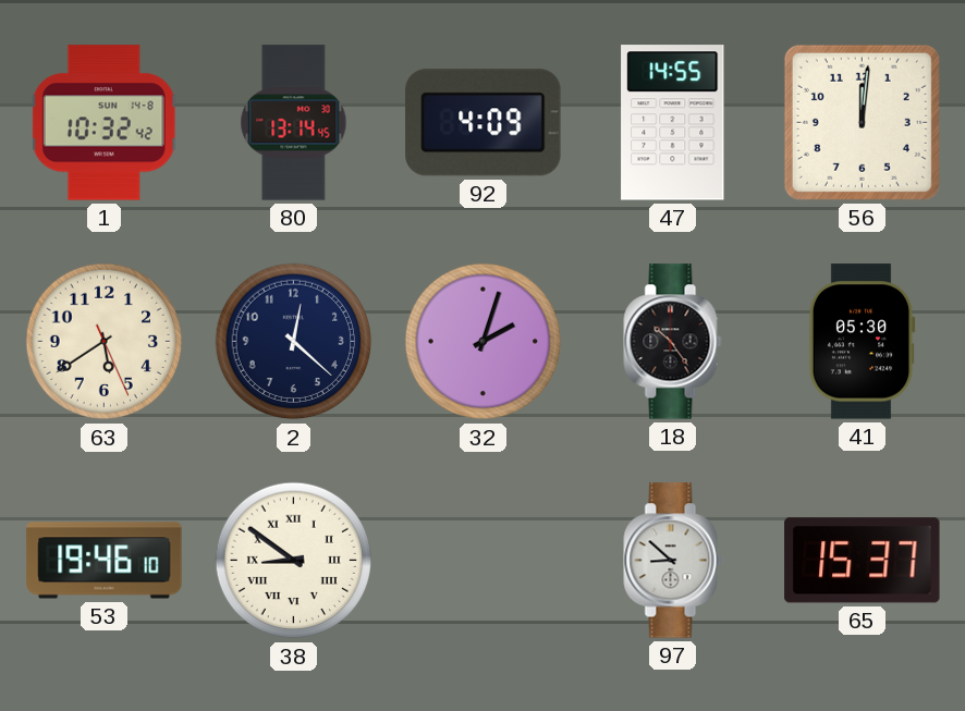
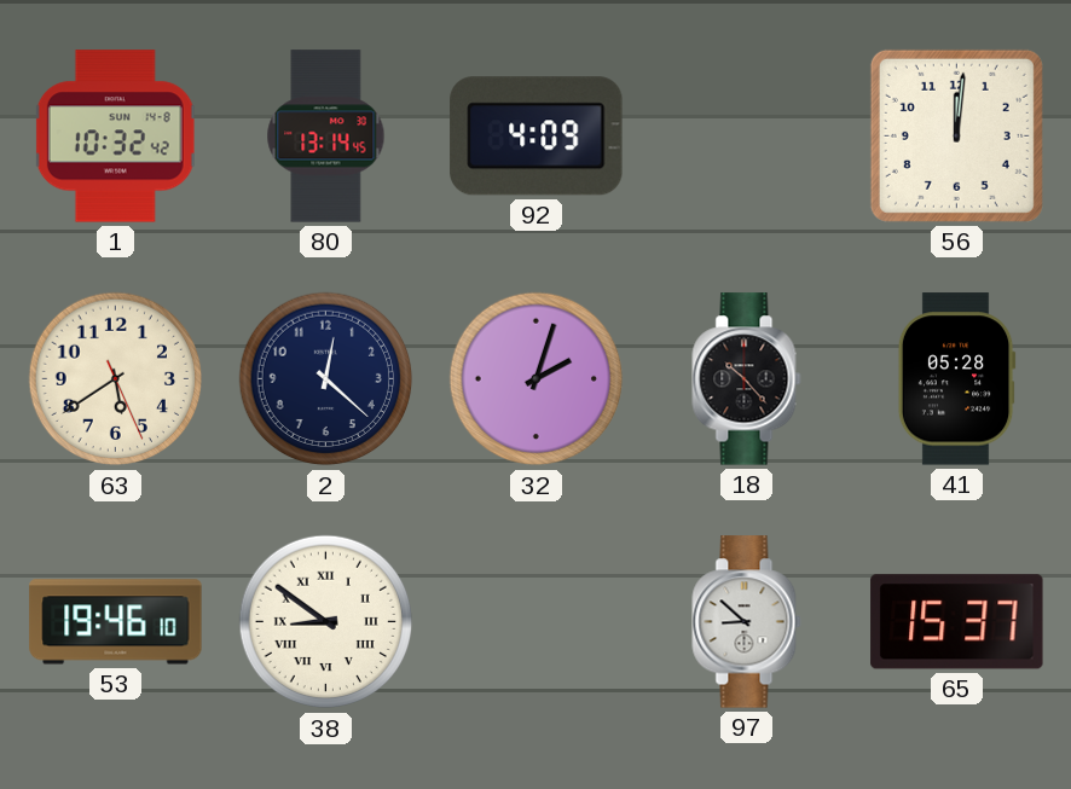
47: 14:55 -> none (673, 123)
18: 10:24 -> 10:23 (747, 379)
41: 05:30 -> 05:28 (956, 379)
